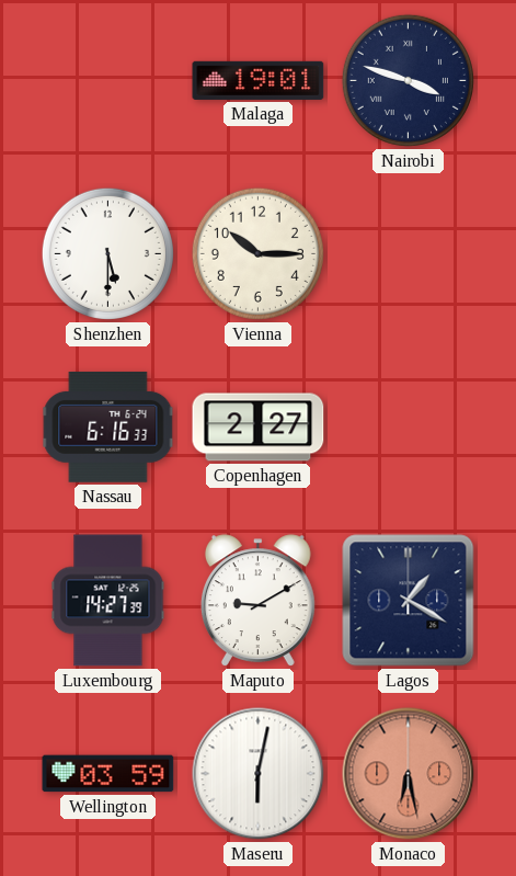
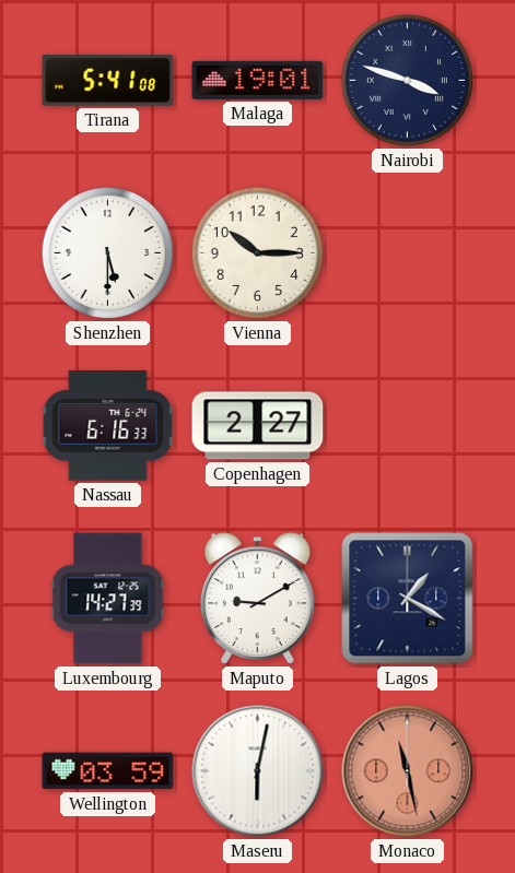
Tirana: none -> 5:41 (108, 81)
Monaco: 6:28 -> 11:28 (408, 771)
